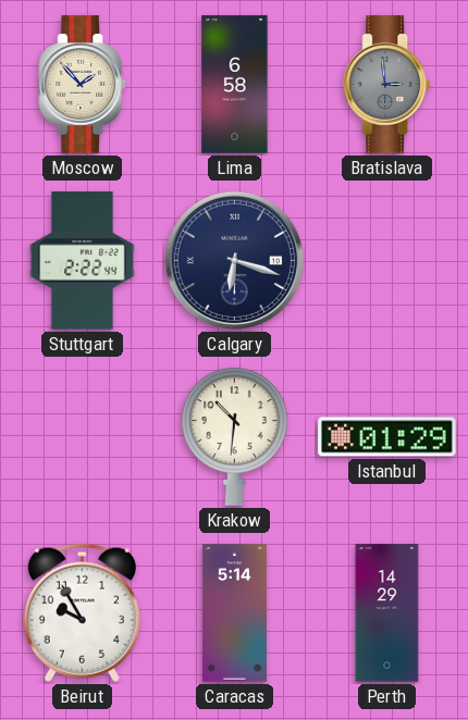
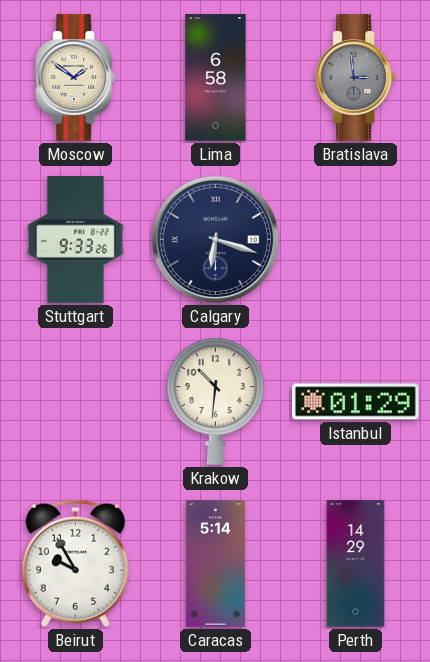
Moscow: 1:53 -> 1:51 (76, 78)
Stuttgart: 2:22 -> 9:33 (75, 240)
